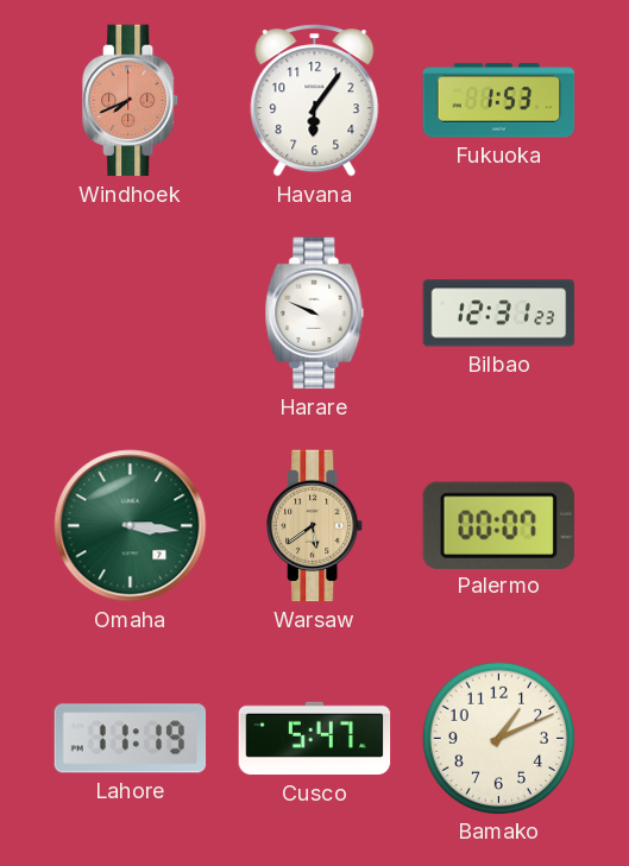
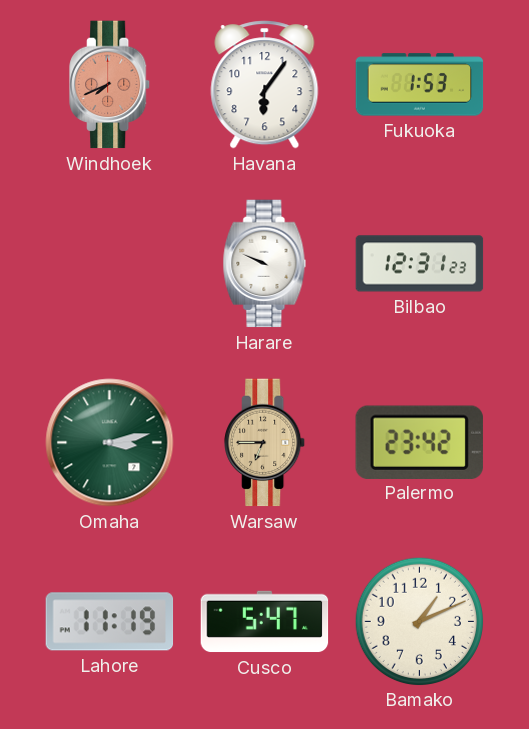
Omaha: 3:16 -> 3:13 (110, 443)
Warsaw: 5:39 -> 6:45 (265, 443)
Palermo: 00:07 -> 23:42 (419, 442)
